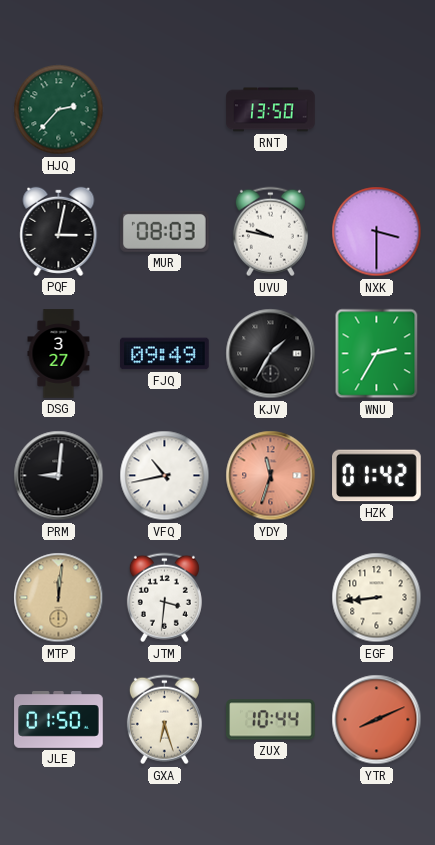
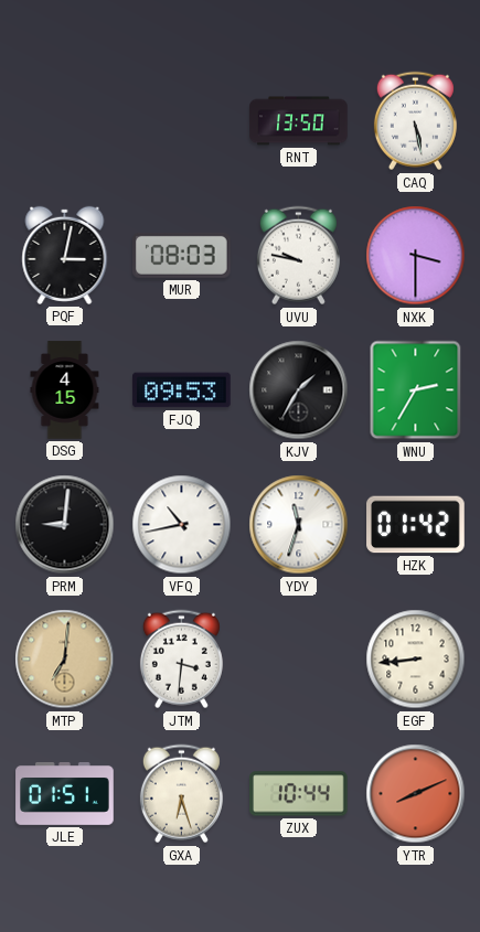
HJQ: 2:37 -> none (59, 110)
CAQ: none -> 5:28 (415, 121)
DSG: 3:27 -> 4:15 (65, 390)
FJQ: 09:49 -> 09:53 (182, 390)
YDY dial: salmon -> white (299, 525)
MTP: 12:01 -> 7:01 (65, 660)
JLE: 01:50 -> 01:51 (65, 794)
